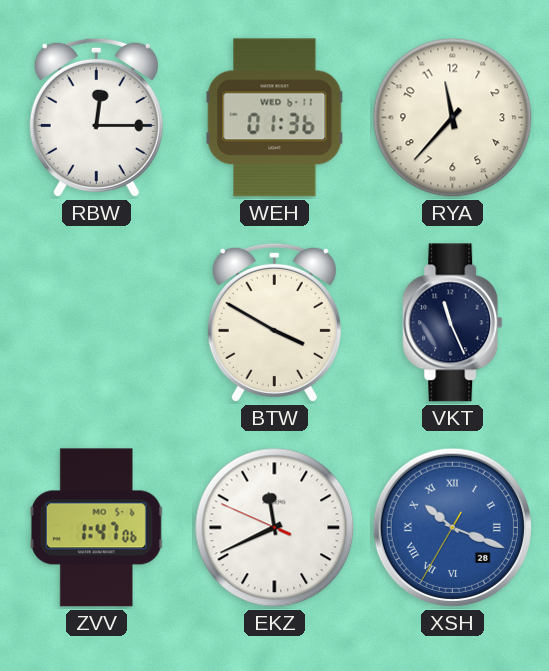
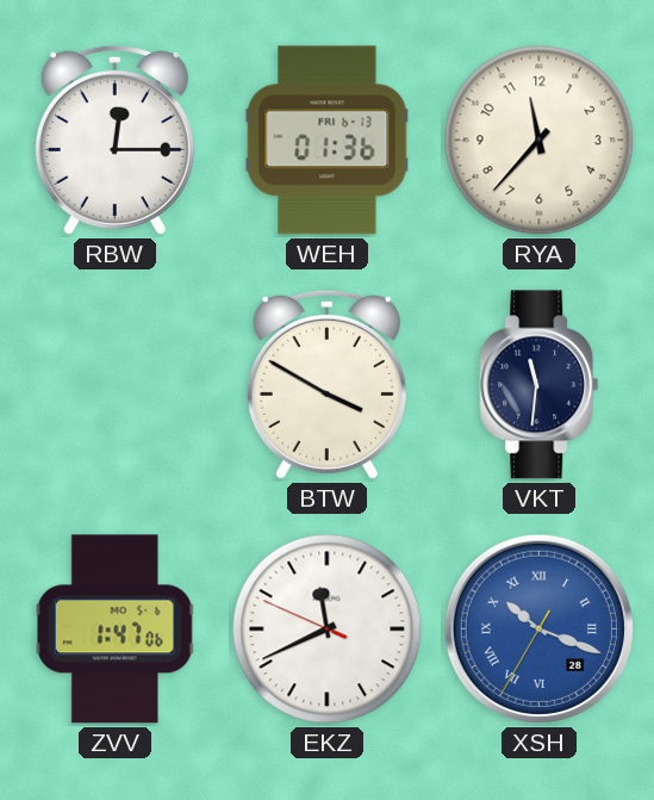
WEH date: WED 6-11 -> FRI 6-13 (328, 141)
VKT: 11:26 -> 11:31 (540, 385)
